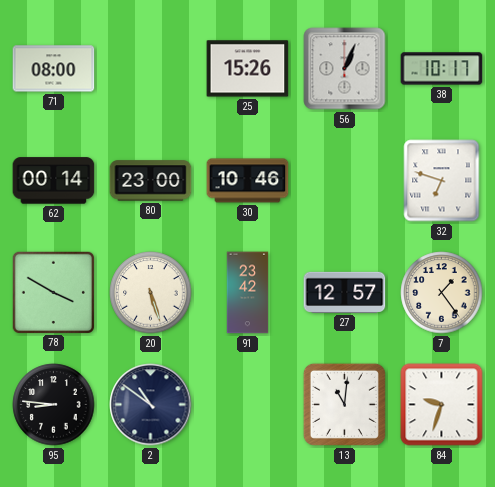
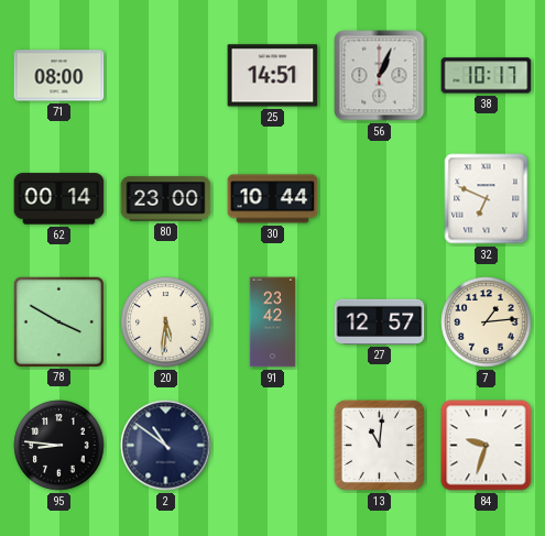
25: 15:26 -> 14:51 (273, 76)
30: 10:46 -> 10:44 (273, 199)
32: 6:48 -> 6:49 (487, 199)
20: 5:27 -> 5:31 (166, 322)
7: 1:24 -> 1:14 (487, 322)
